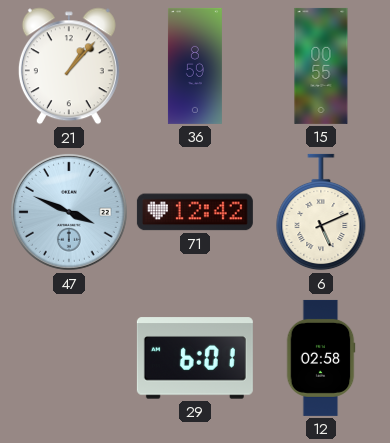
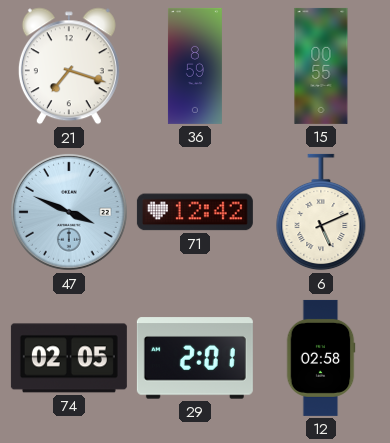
21: 1:07 -> 7:18 (69, 66)
74: none -> 02:05 (69, 358)
29: 6:01 -> 2:01 (195, 358)
